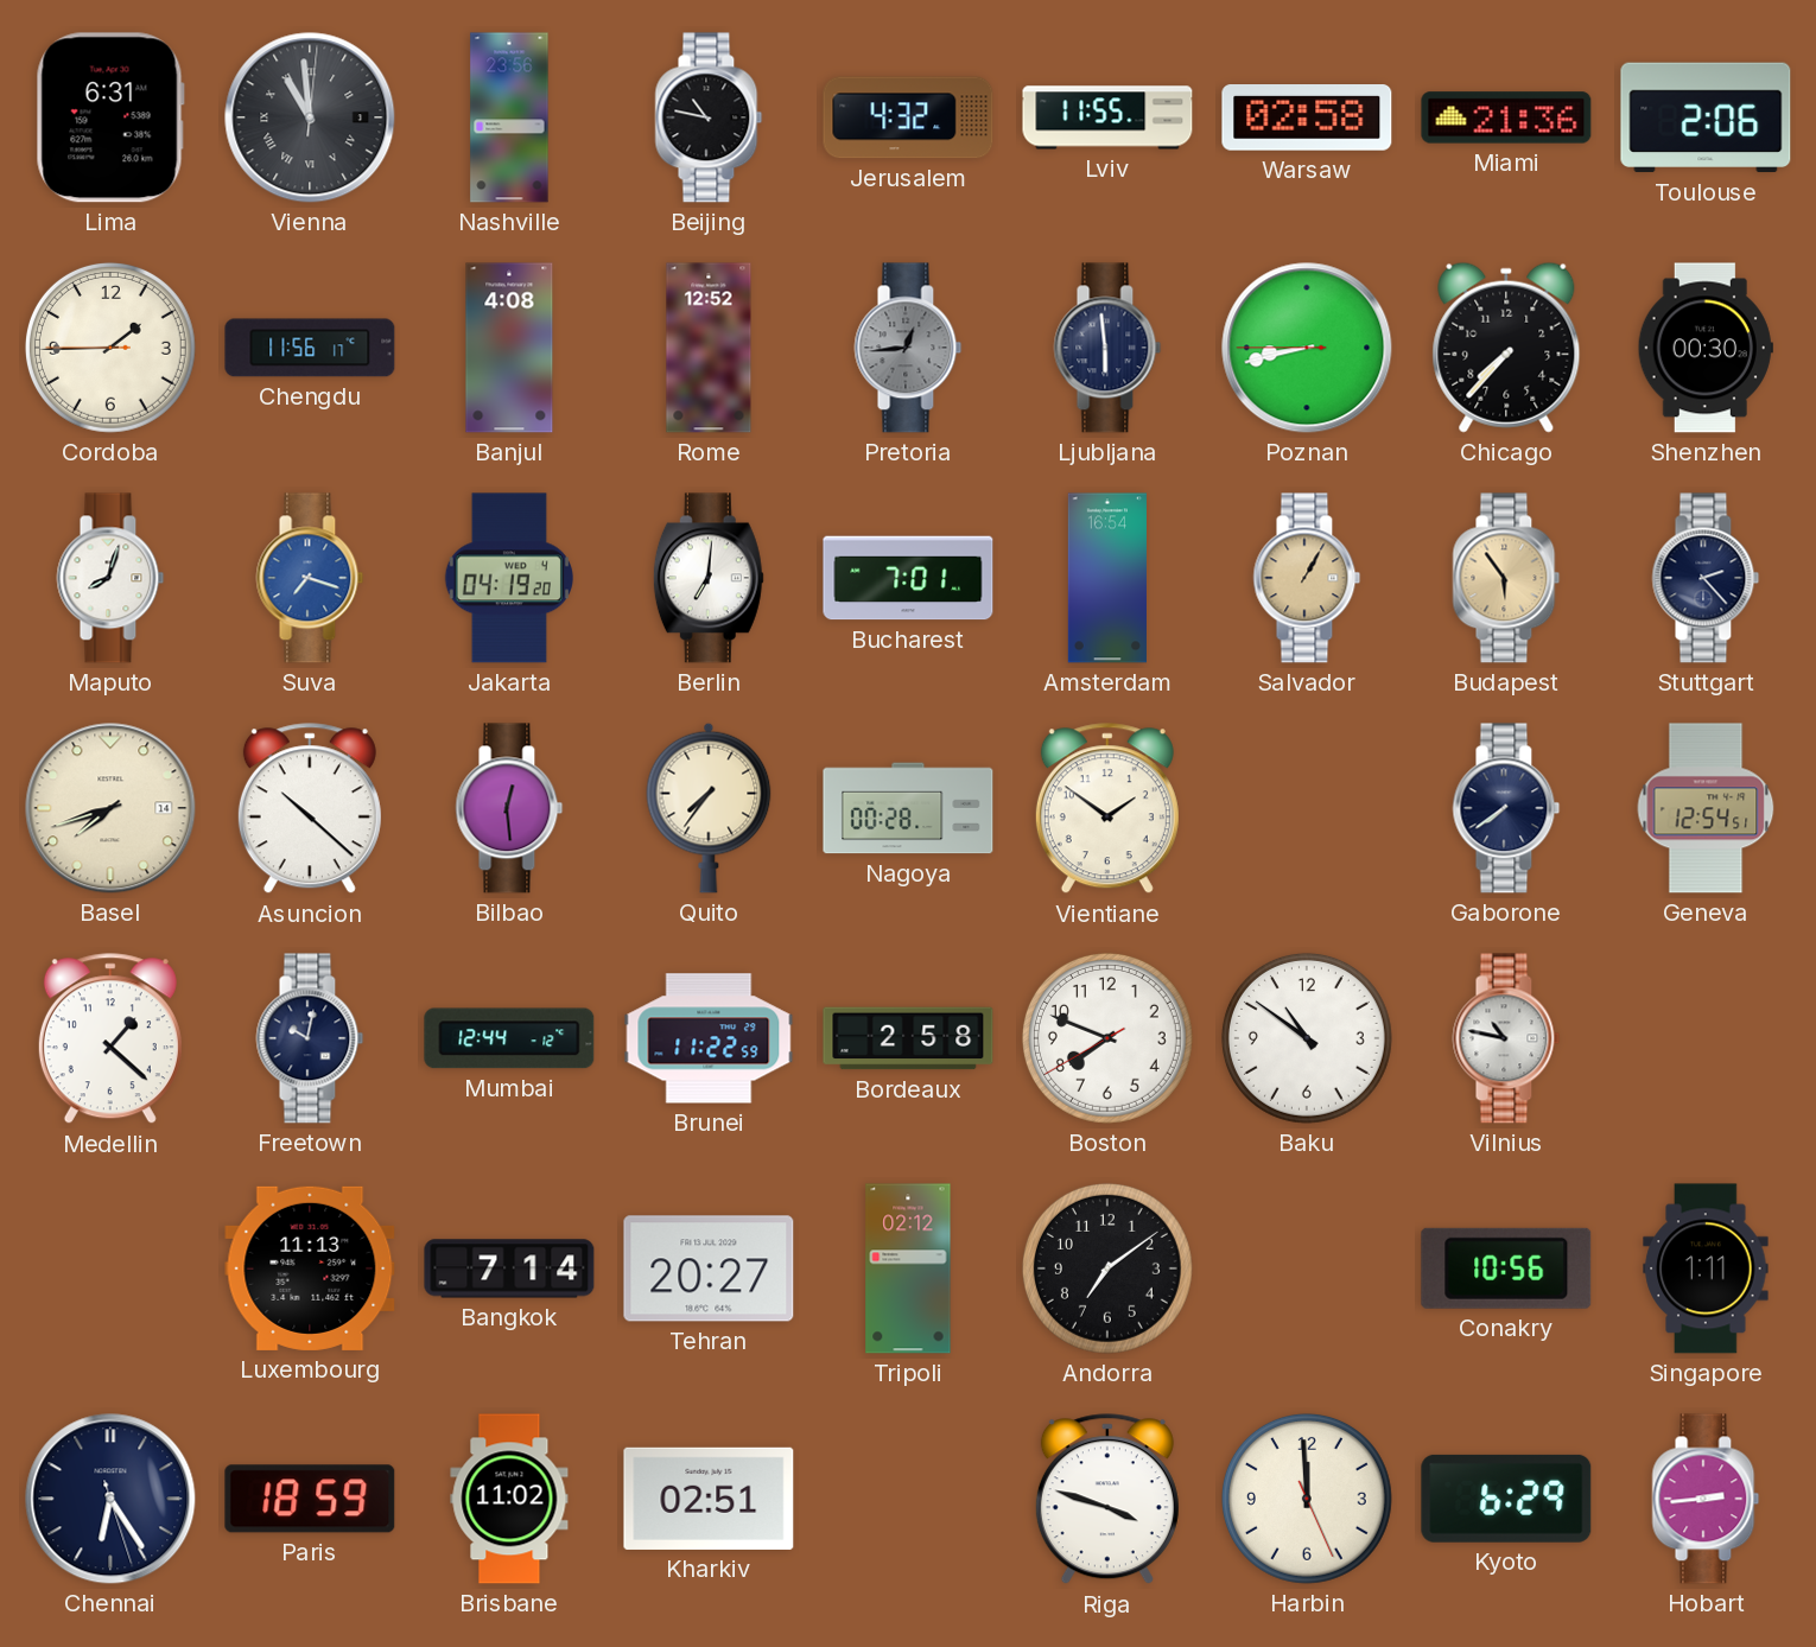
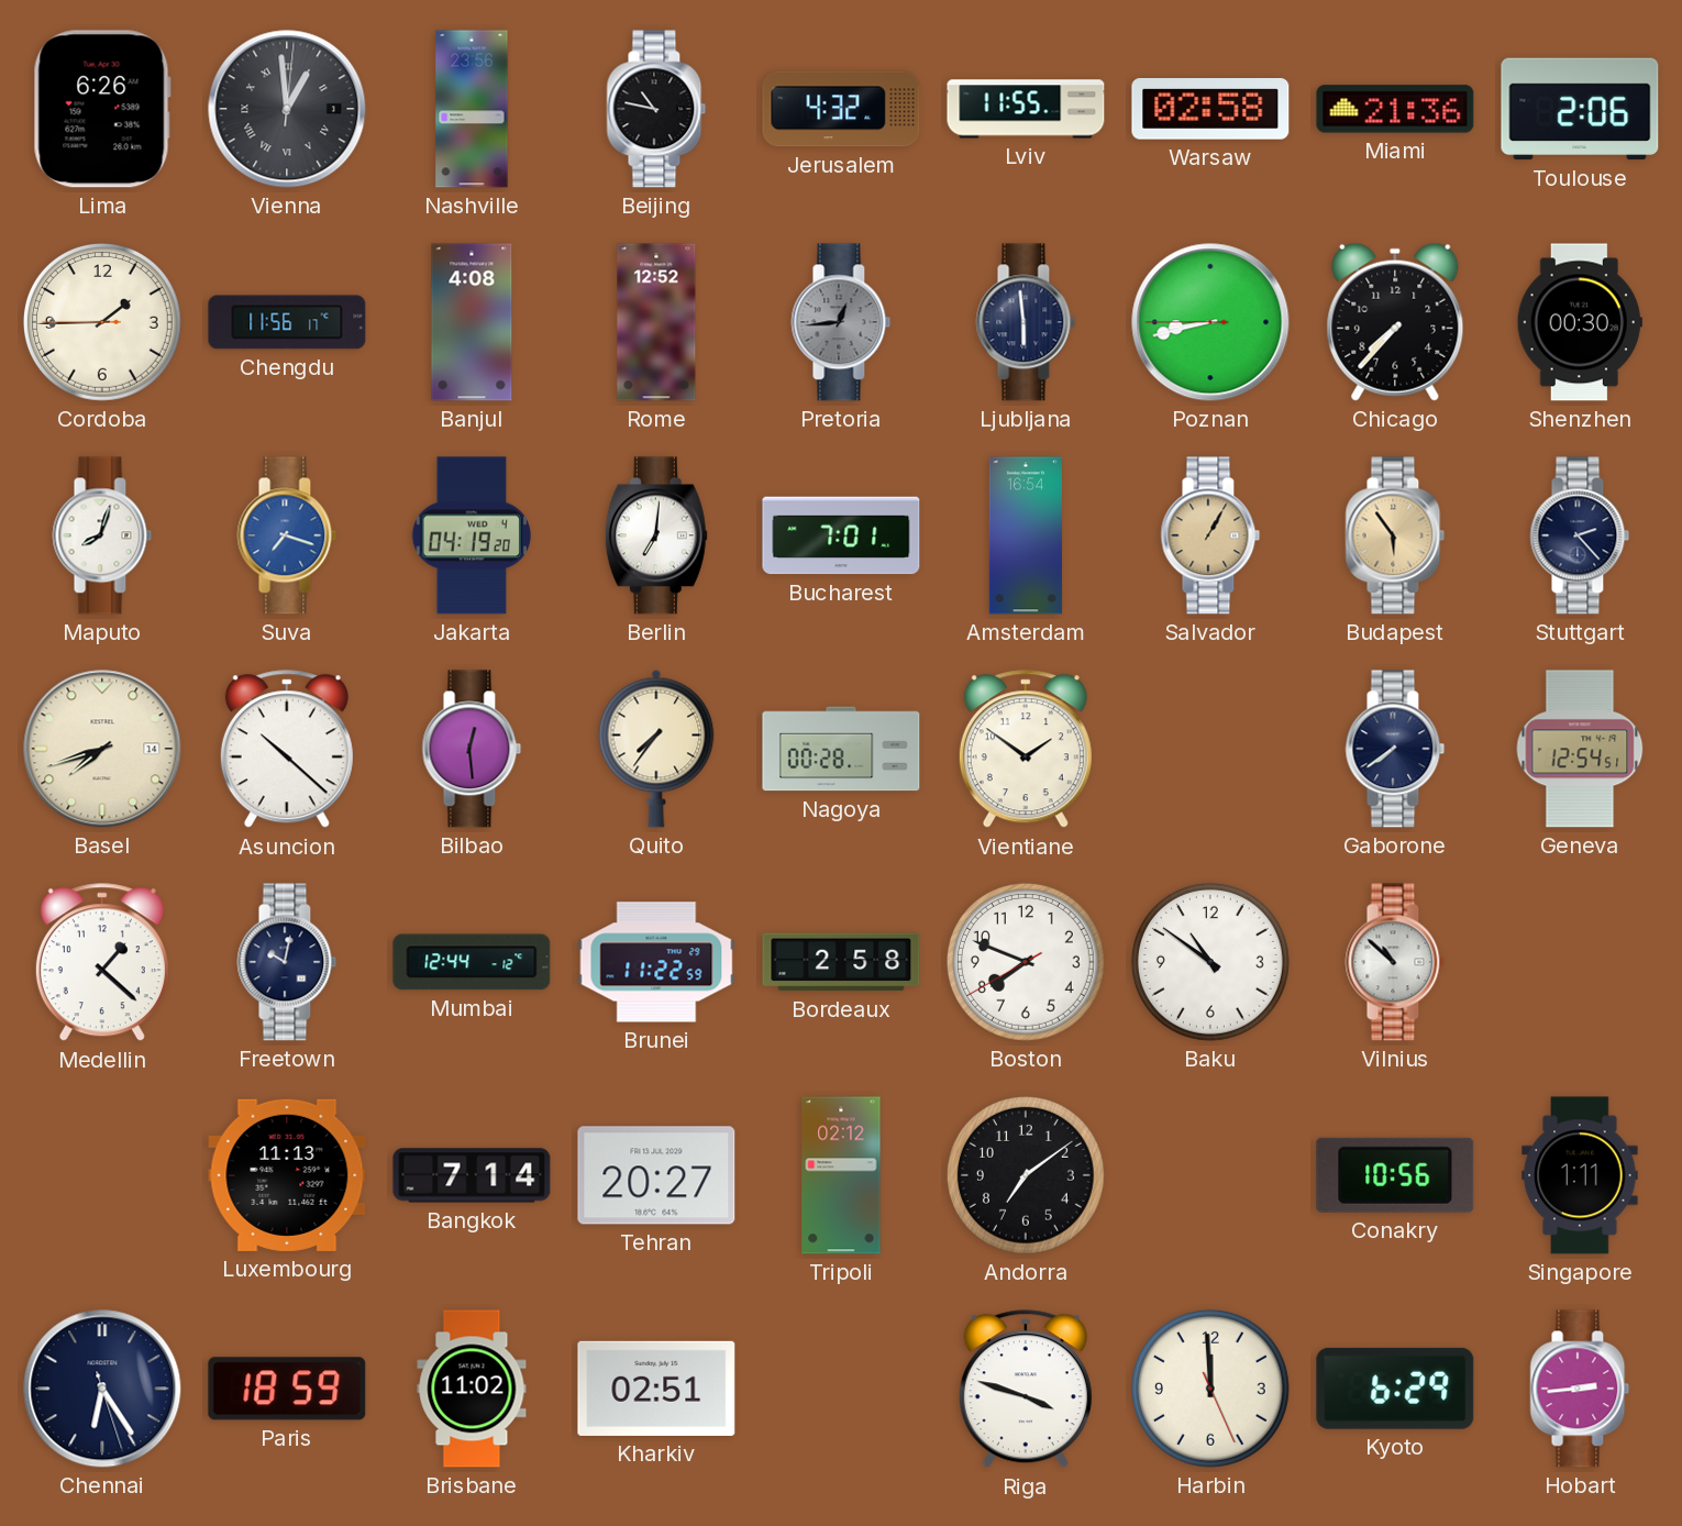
Lima: 6:31 -> 6:26 (102, 109)
Vienna: 10:59 -> 12:59 (287, 109)
Vilnius: 10:47 -> 10:52 (1395, 962)
